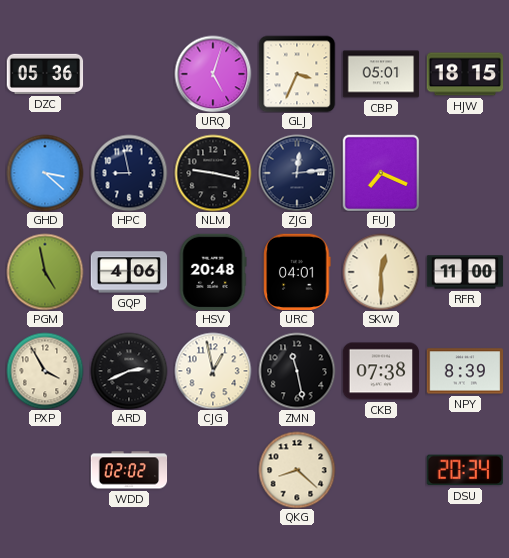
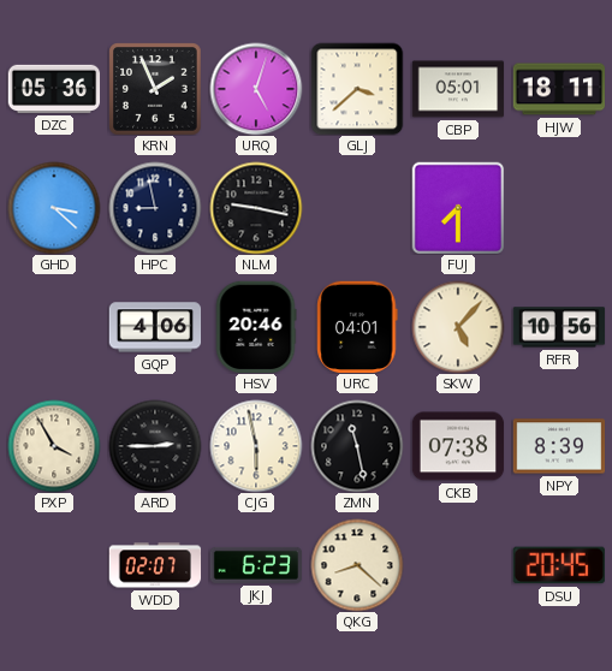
KRN: none -> 1:56 (155, 89)
GLJ: 3:34 -> 3:38 (357, 89)
HJW: 18:15 -> 18:11 (559, 89)
ZJG: 12:14 -> none (297, 173)
FUJ: 7:19 -> 7:30 (458, 208)
PGM: 4:58 -> none (45, 272)
HSV: 20:48 -> 20:46 (256, 327)
SKW: 12:30 -> 5:07 (458, 327)
RFR: 11:00 -> 10:56 (559, 327)
ARD: 2:41 -> 2:45 (155, 446)
CJG: 12:58 -> 5:58 (256, 446)
WDD: 02:02 -> 02:07 (155, 565)
JKJ: none -> 6:23 (256, 565)
DSU: 20:34 -> 20:45 (559, 565)
